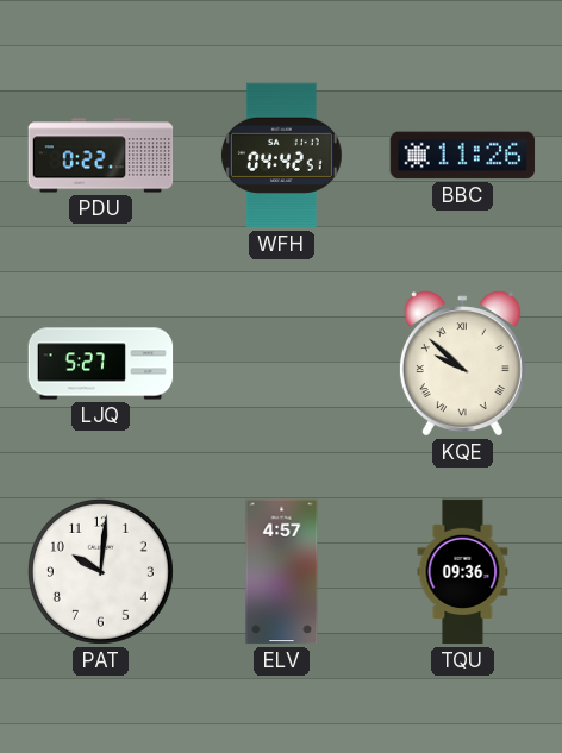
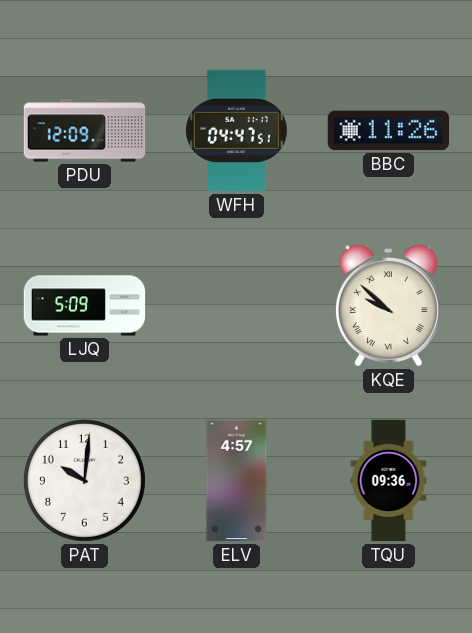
PDU: 0:22 -> 12:09 (85, 131)
WFH: 04:42 -> 04:47 (237, 131)
LJQ: 5:27 -> 5:09 (85, 306)
